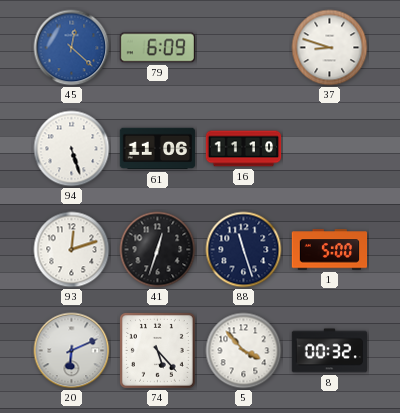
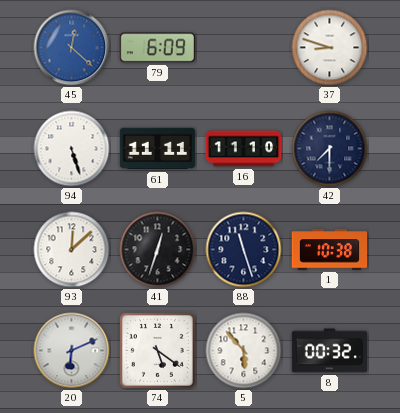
61: 11:06 -> 11:11 (158, 149)
42: none -> 7:30 (330, 149)
93: 12:12 -> 12:08 (72, 250)
1: 5:00 -> 10:38 (330, 250)
74: 5:23 -> 5:21 (157, 350)
5: 3:53 -> 5:53 (244, 351)
